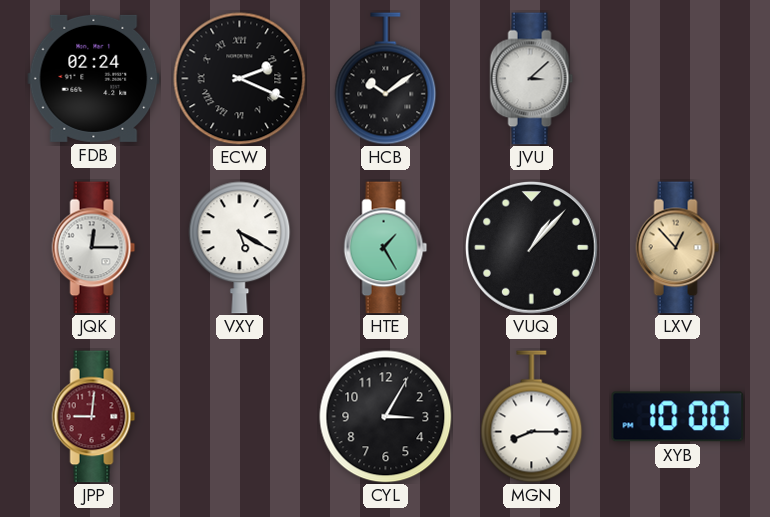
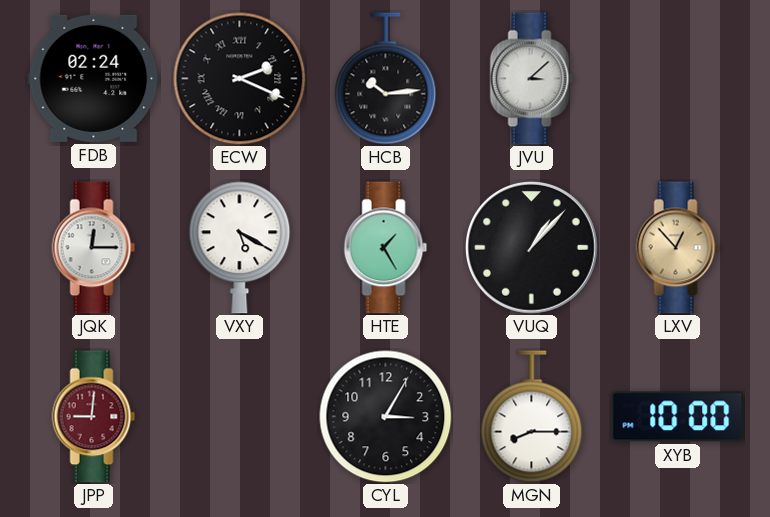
HCB: 10:09 -> 10:14 (386, 79)
